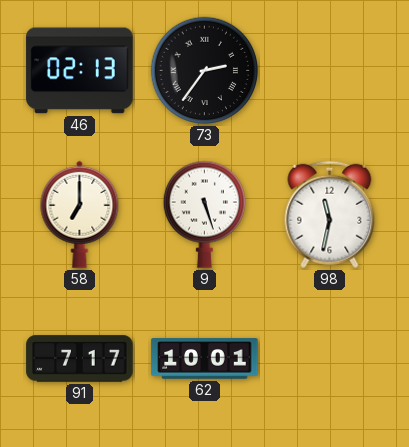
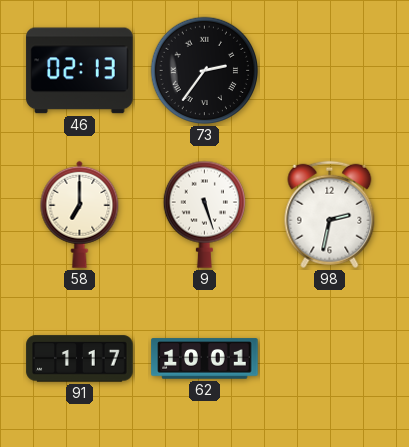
98: 11:32 -> 2:32 (330, 215)
91: 7:17 -> 1:17 (80, 359)
